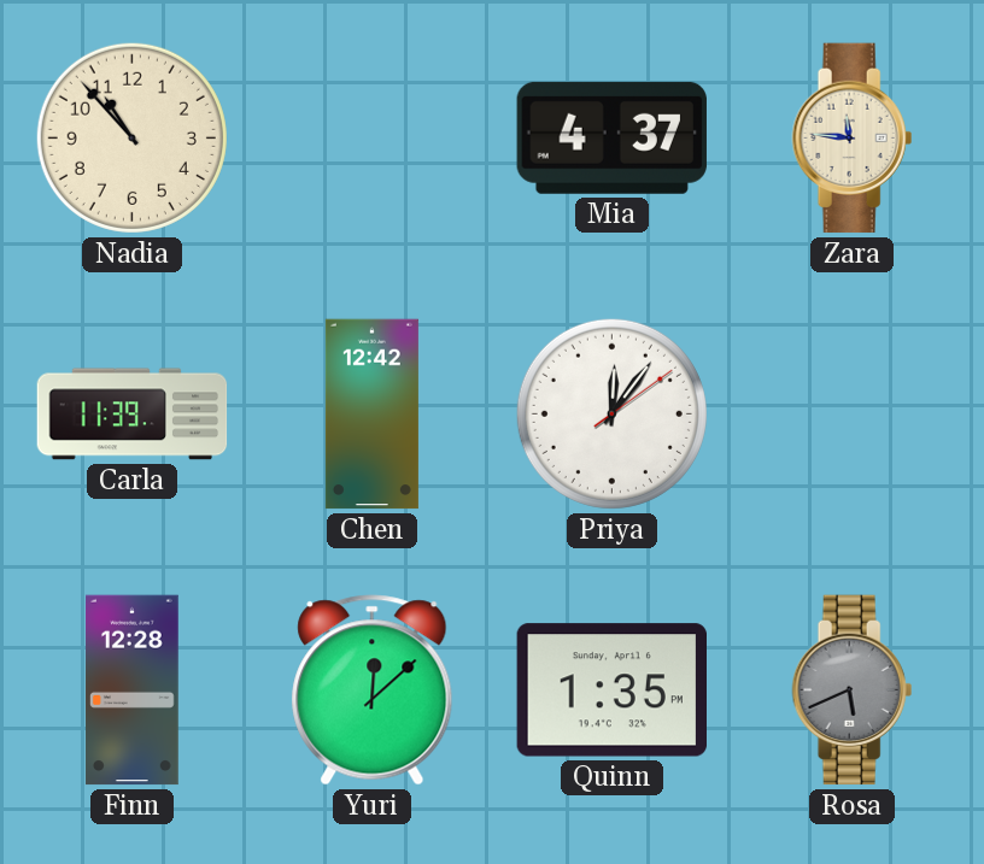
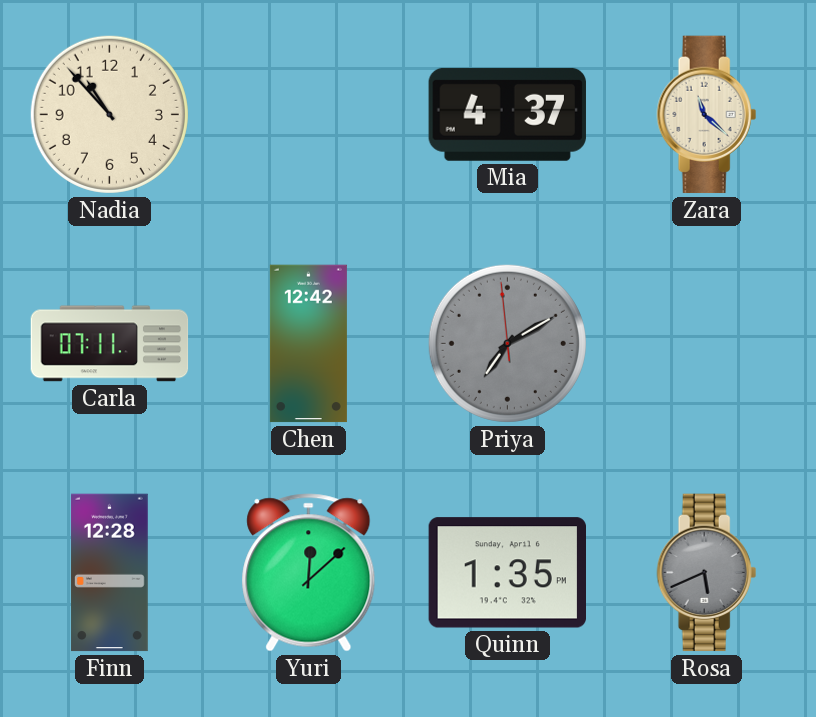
Zara: 11:46 -> 11:22 (707, 115)
Carla: 11:39 -> 07:11 (110, 344)
Priya: 12:06 -> 7:09 (507, 343)
Priya dial: white -> grey (507, 343)
